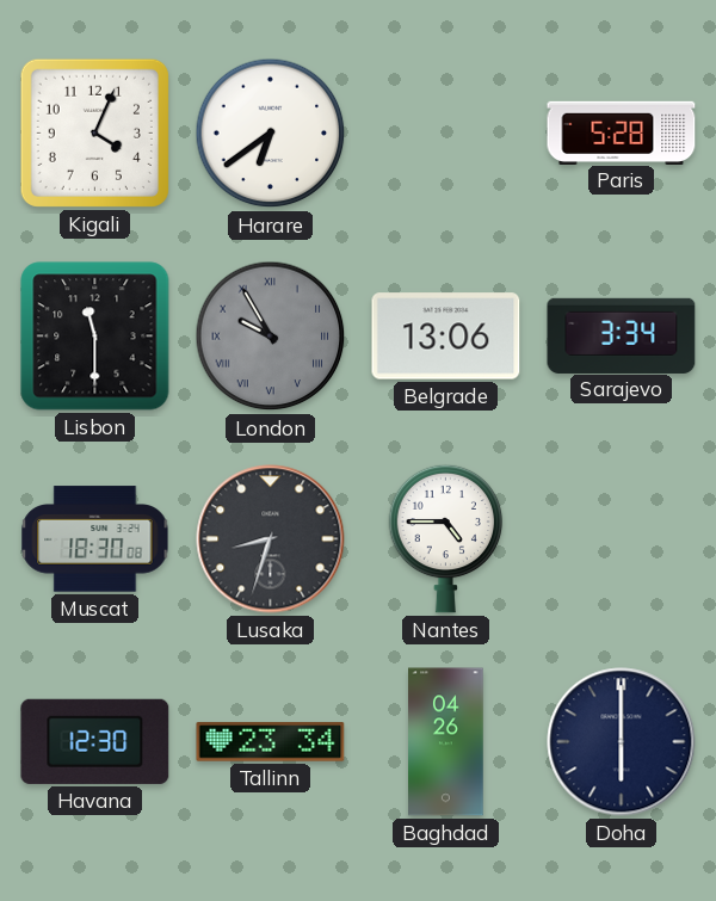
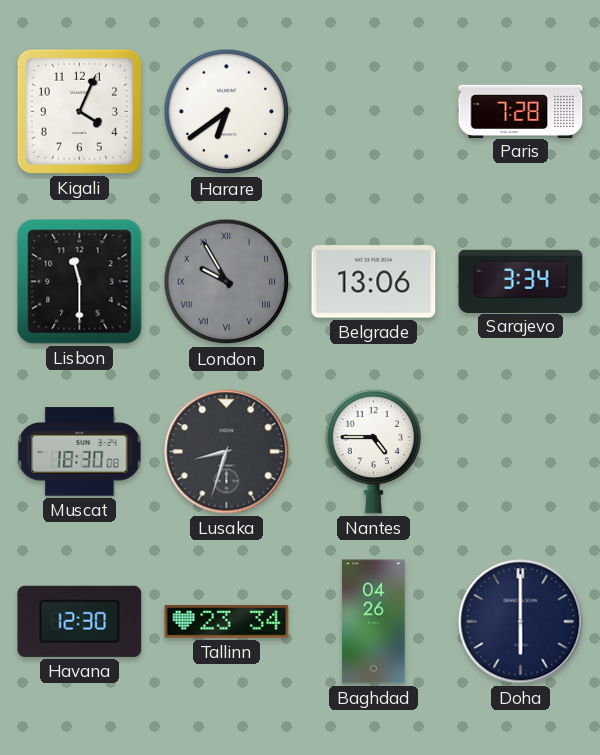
Paris: 5:28 -> 7:28 (521, 111)
